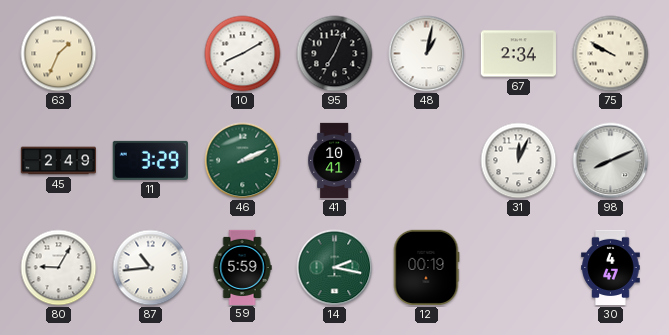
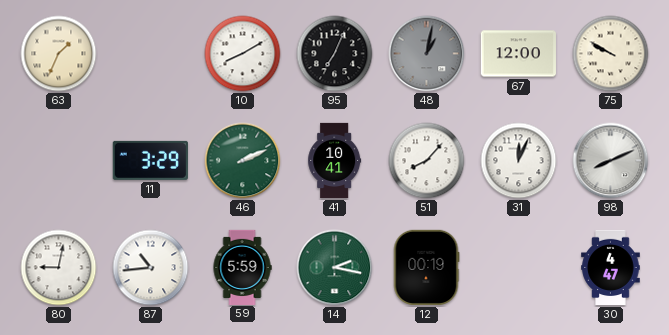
48 dial: white -> grey (427, 54)
67: 2:34 -> 12:00 (518, 54)
45: 2:49 -> none (58, 161)
51: none -> 8:07 (427, 161)
80: 9:05 -> 9:02 (59, 268)
